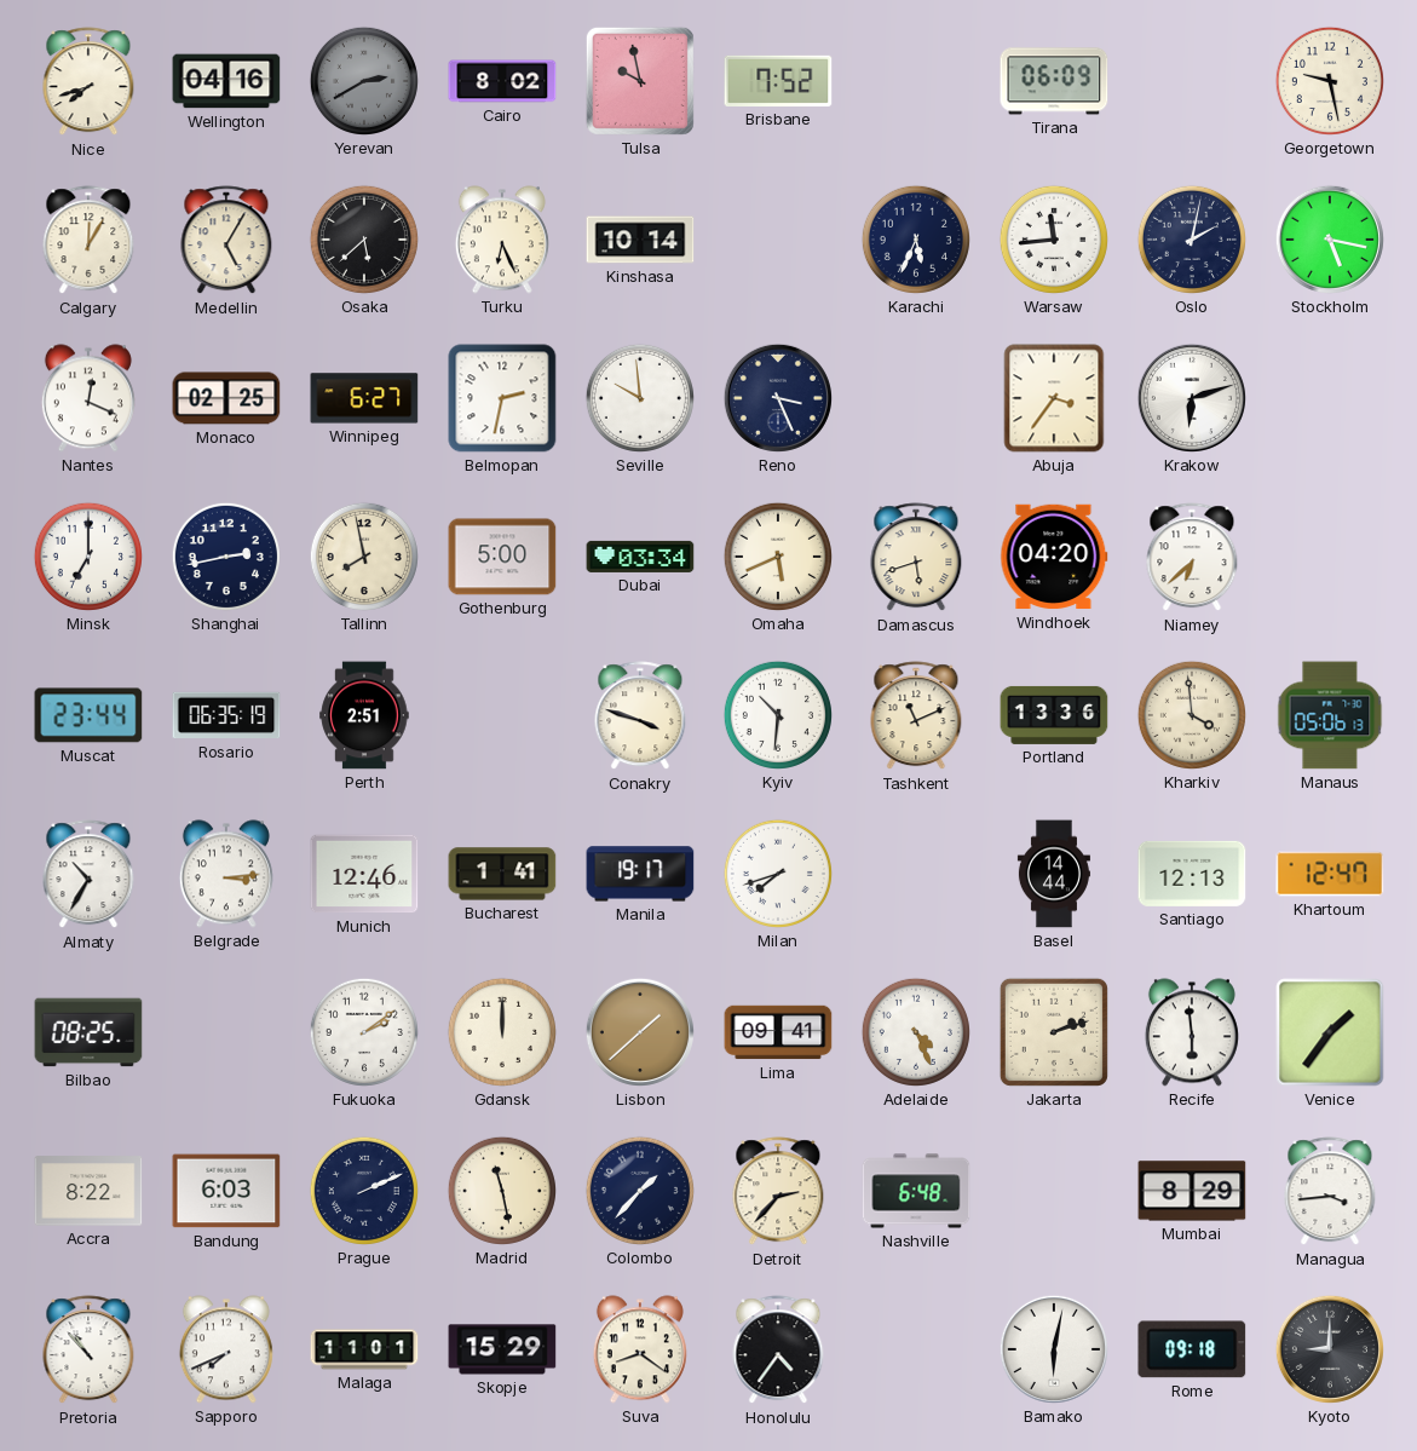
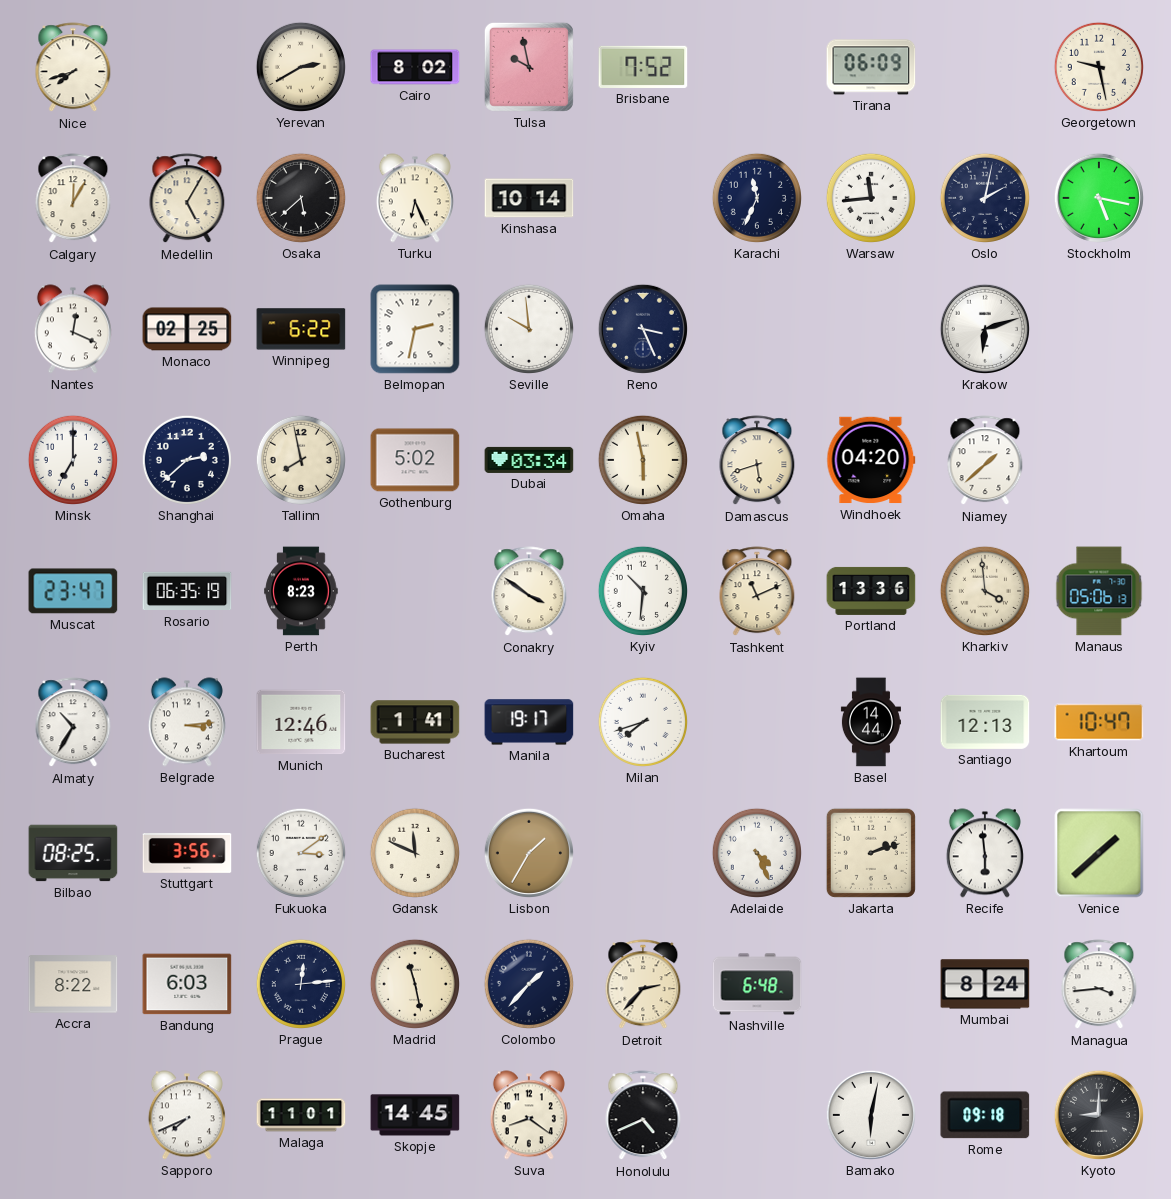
Wellington: 04:16 -> none (226, 81)
Yerevan dial: grey -> cream (301, 67)
Karachi: 5:34 -> 11:34 (757, 198)
Winnipeg: 6:27 -> 6:22 (301, 329)
Abuja: 3:36 -> none (1054, 398)
Shanghai: 2:43 -> 2:38 (187, 460)
Gothenburg: 5:00 -> 5:02 (415, 460)
Omaha: 5:41 -> 5:58 (643, 460)
Niamey: 6:38 -> 1:38 (985, 461)
Muscat: 23:44 -> 23:47 (73, 591)
Perth: 2:51 -> 8:23 (301, 591)
Conakry: 3:48 -> 3:51 (529, 592)
Khartoum: 12:47 -> 10:47 (1099, 722)
Stuttgart: none -> 3:56 (187, 854)
Fukuoka: 2:09 -> 3:09 (301, 853)
Gdansk: 12:00 -> 11:49 (415, 853)
Lisbon: 1:38 -> 1:35 (529, 853)
Lima: 09:41 -> none (778, 1032)
Venice: 1:36 -> 1:38 (1099, 853)
Prague: 2:11 -> 12:14 (301, 984)
Mumbai: 8:29 -> 8:24 (985, 984)
Pretoria: 10:53 -> none (88, 1351)
Skopje: 15:29 -> 14:45 (415, 1115)
Honolulu: 4:36 -> 4:41 (643, 1116)
